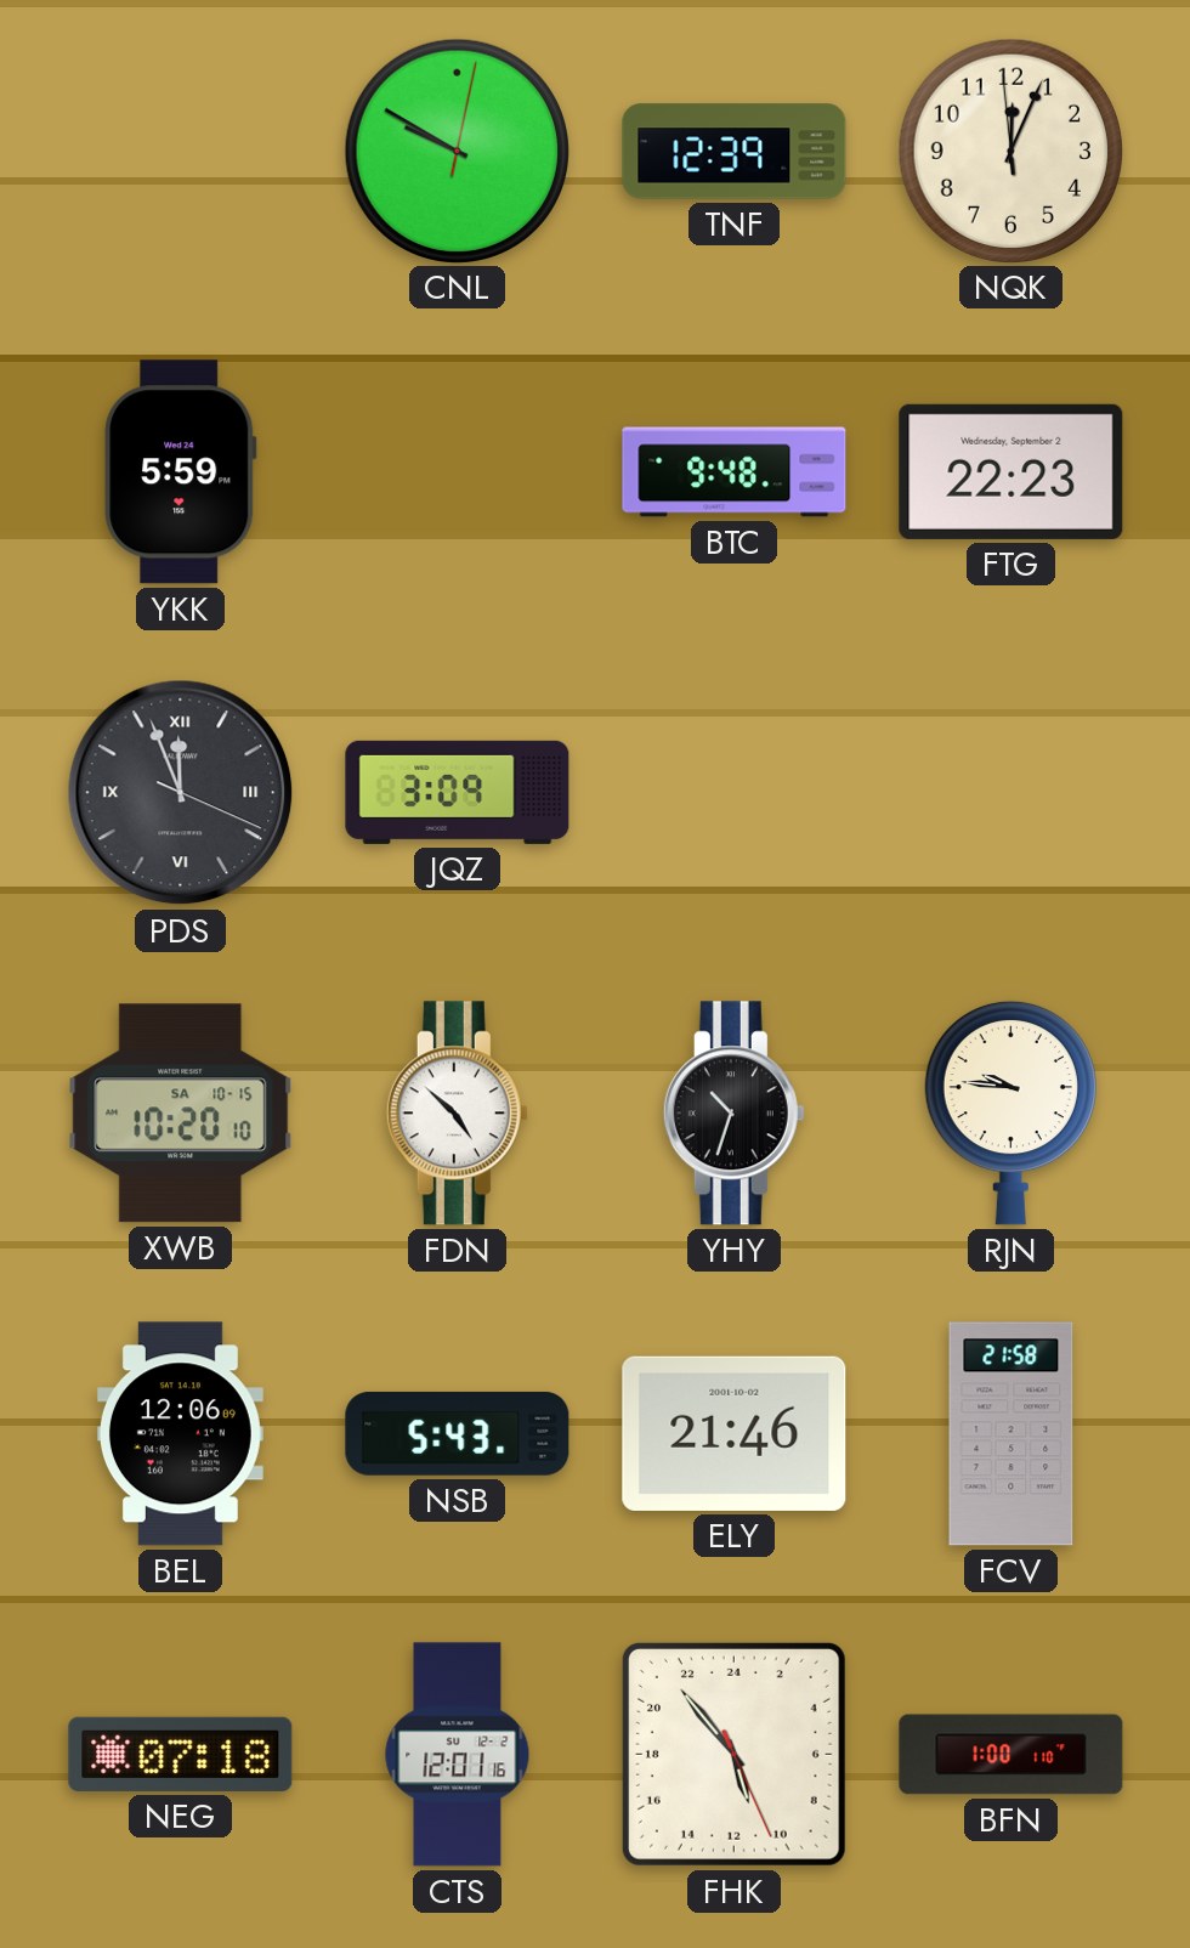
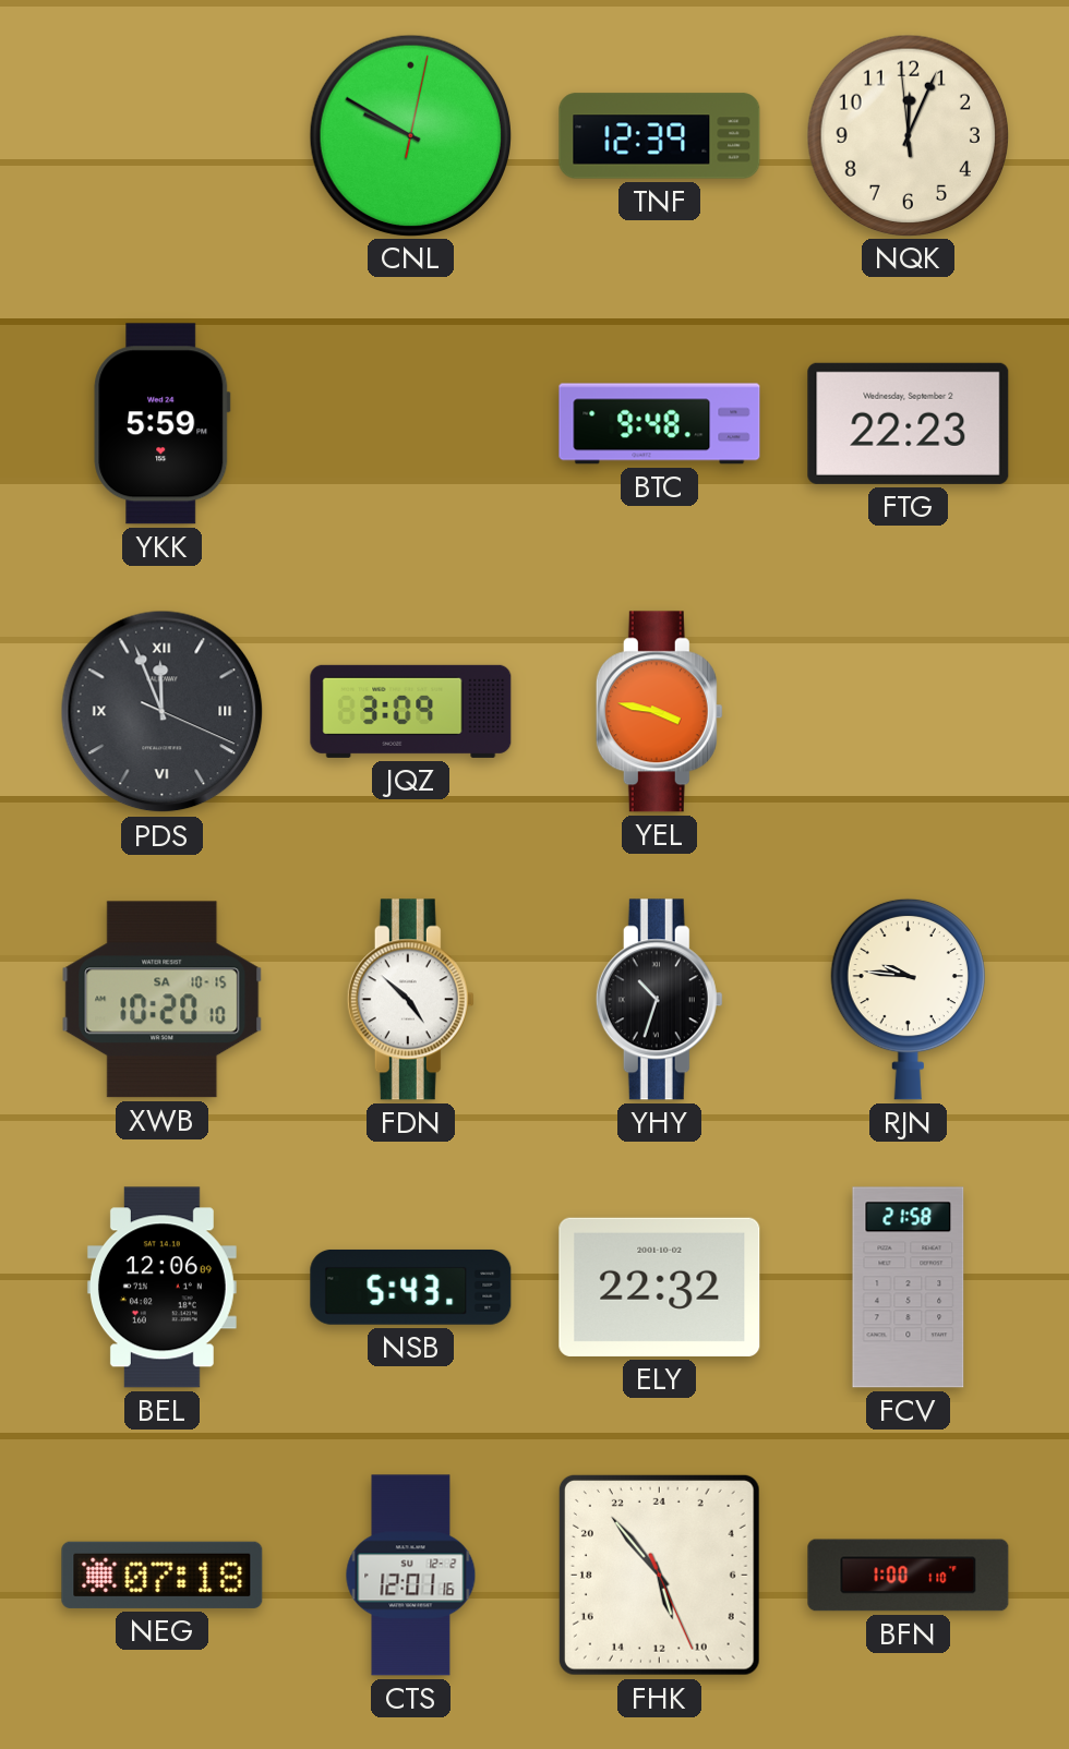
YEL: none -> 3:47 (659, 712)
ELY: 21:46 -> 22:32 (660, 1287)
